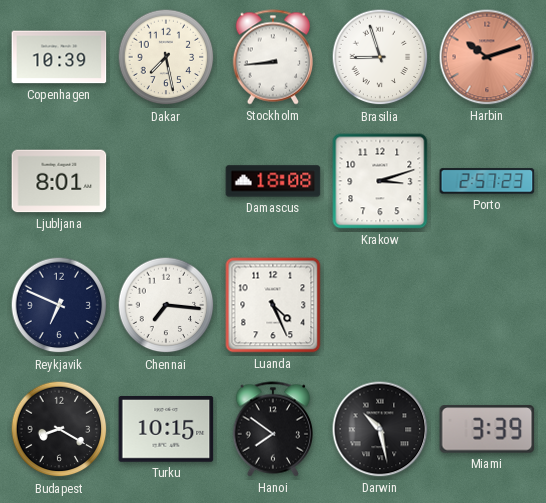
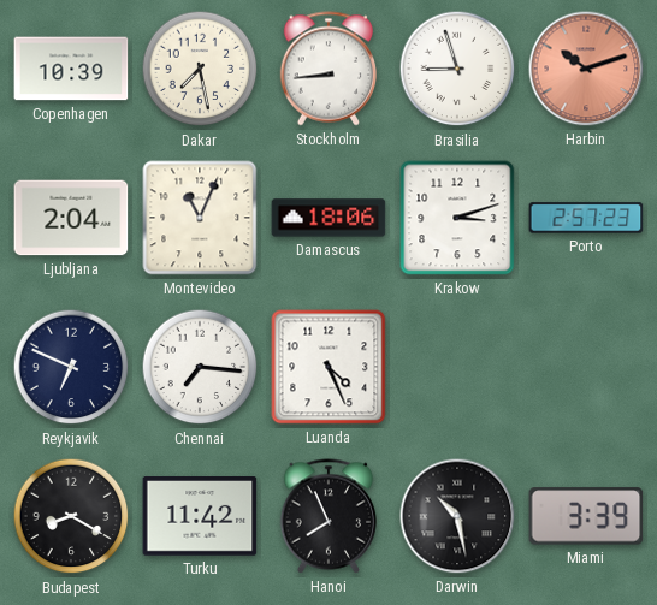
Ljubljana: 8:01 -> 2:04 (71, 218)
Montevideo: none -> 11:04 (200, 218)
Damascus: 18:08 -> 18:06 (328, 218)
Turku: 10:15 -> 11:42 (200, 517)
Hanoi: 7:51 -> 7:56 (327, 516)
